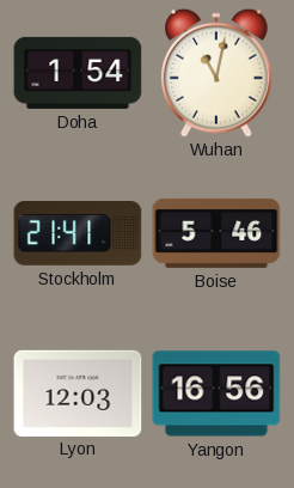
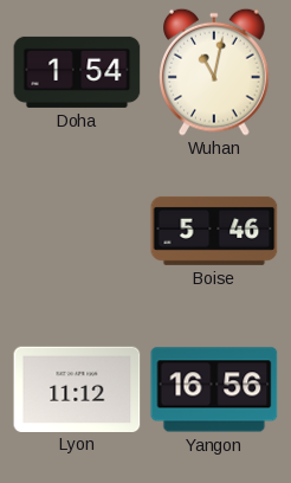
Stockholm: 21:41 -> none (78, 234)
Lyon: 12:03 -> 11:12 (77, 388)
